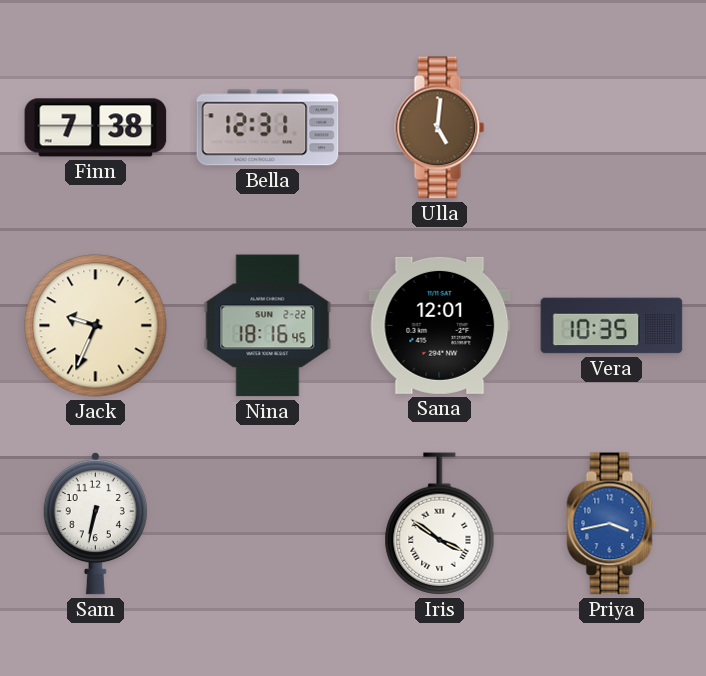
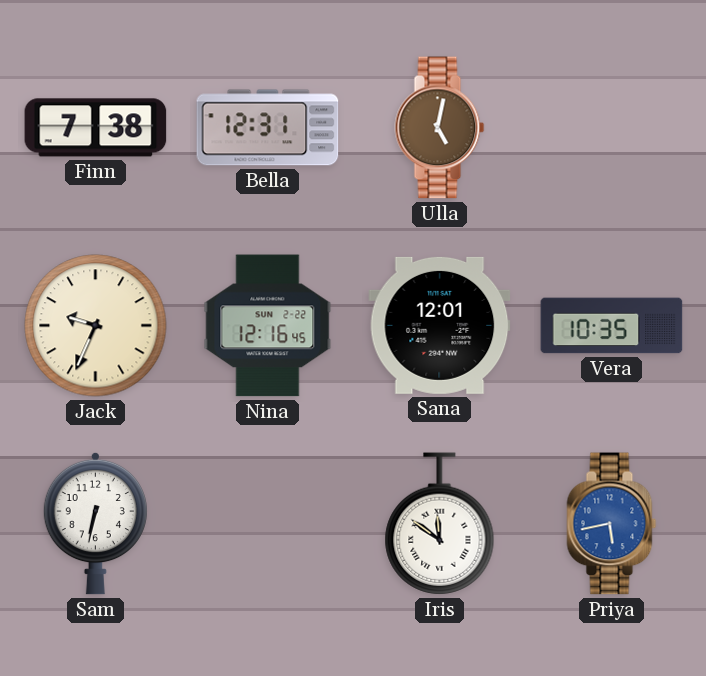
Ulla: 5:01 -> 5:02 (440, 128)
Nina: 18:16 -> 12:16 (268, 326)
Iris: 3:51 -> 11:51 (440, 524)
Priya: 3:43 -> 5:43 (612, 524)
